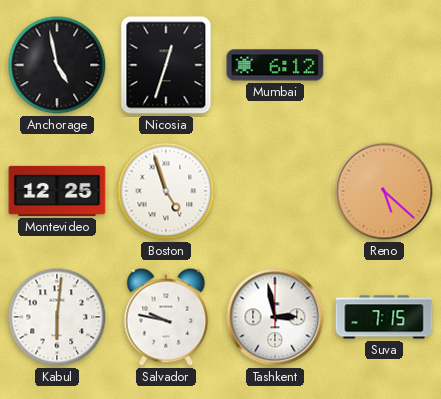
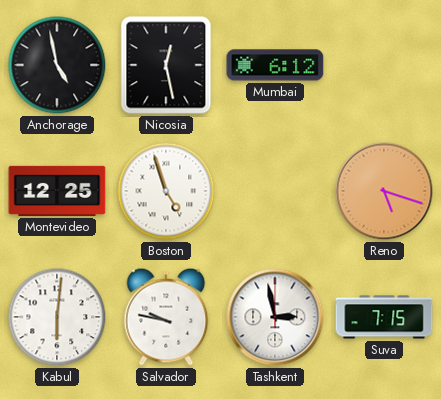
Nicosia: 12:33 -> 12:28 (166, 65)
Reno: 5:22 -> 5:18 (384, 191)
